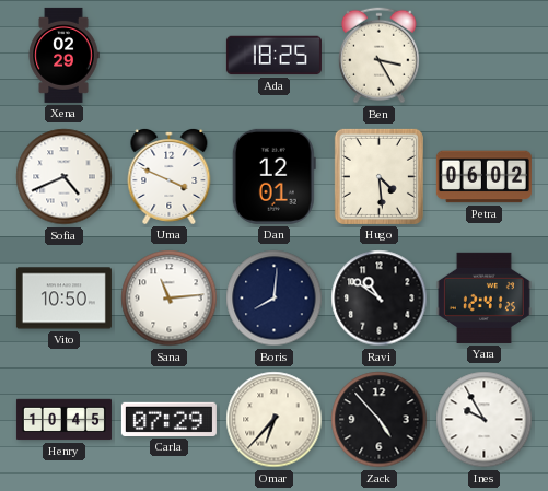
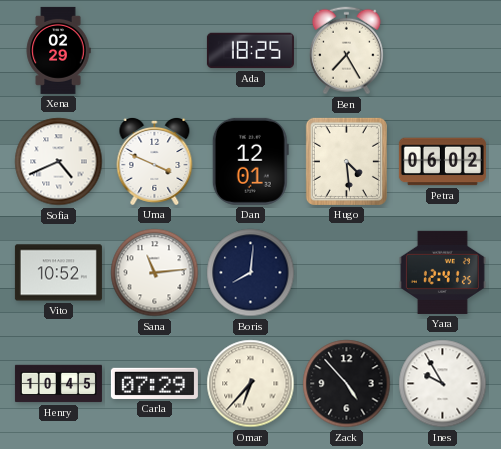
Ben: 3:25 -> 7:25 (346, 51)
Vito: 10:50 -> 10:52 (58, 273)
Ravi: 10:51 -> none (380, 299)
